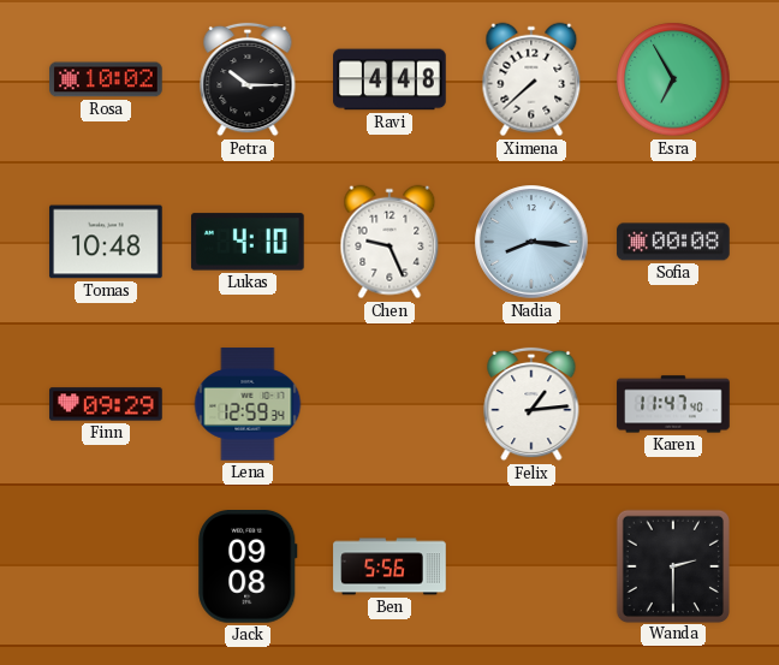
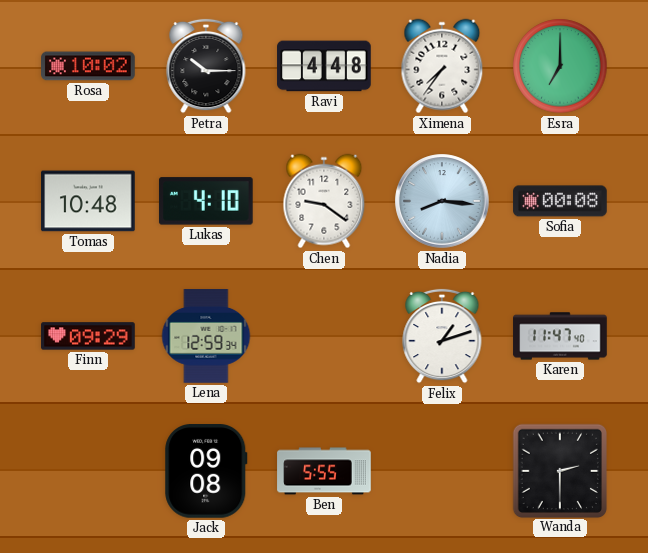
Ximena: 7:38 -> 7:36 (442, 66)
Esra: 6:55 -> 7:00 (560, 66)
Chen: 9:26 -> 9:21 (324, 201)
Felix: 1:14 -> 1:12 (442, 336)
Ben: 5:56 -> 5:55 (324, 471)
